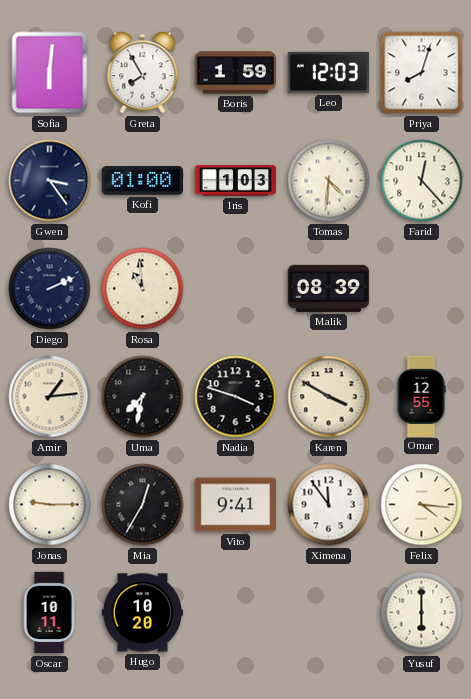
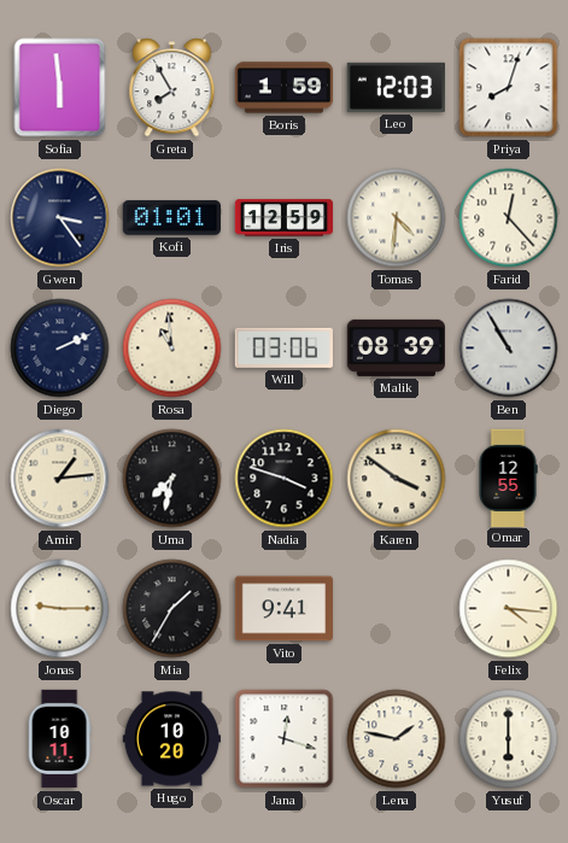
Sofia: 6:01 -> 5:59 (60, 88)
Kofi: 01:00 -> 01:01 (171, 218)
Iris: 1:03 -> 12:59 (285, 218)
Will: none -> 03:06 (283, 347)
Ben: none -> 10:55 (509, 349)
Karen: 3:50 -> 3:51 (397, 479)
Mia: 12:35 -> 1:35 (172, 609)
Ximena: 11:54 -> none (329, 505)
Jana: none -> 12:18 (285, 739)
Lena: none -> 1:47 (397, 739)
